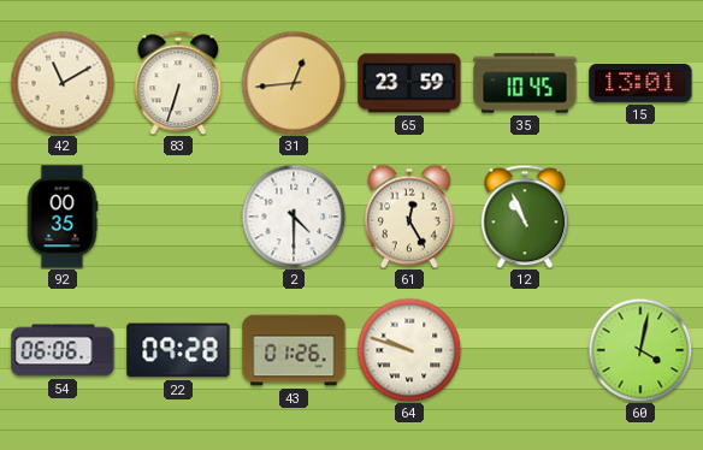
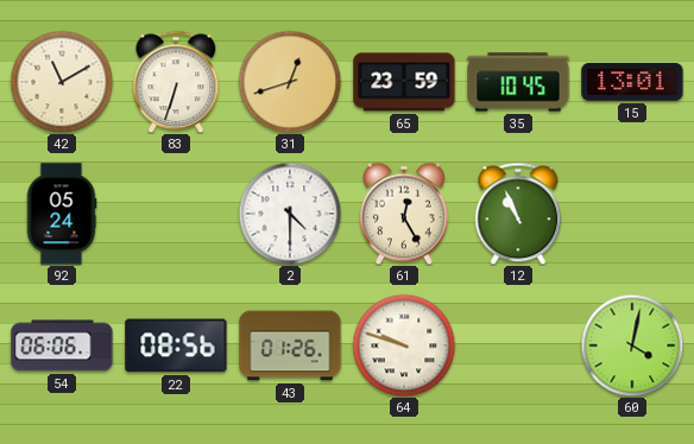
31: 12:44 -> 12:42 (290, 82)
92: 00:35 -> 05:24 (62, 214)
22: 09:28 -> 08:56 (176, 345)
